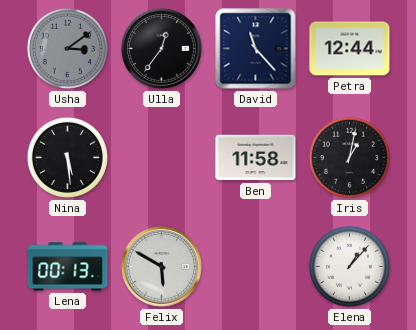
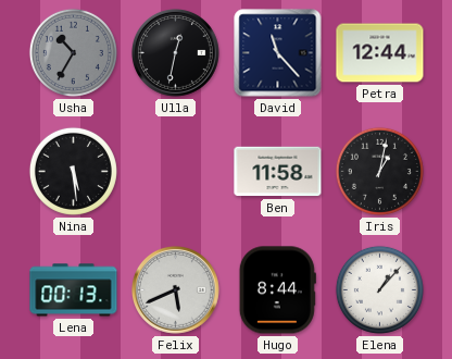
Usha: 3:09 -> 10:35 (73, 52)
Ulla: 12:36 -> 12:32 (175, 52)
Felix: 5:50 -> 5:41 (175, 289)
Hugo: none -> 8:44 (277, 290)
